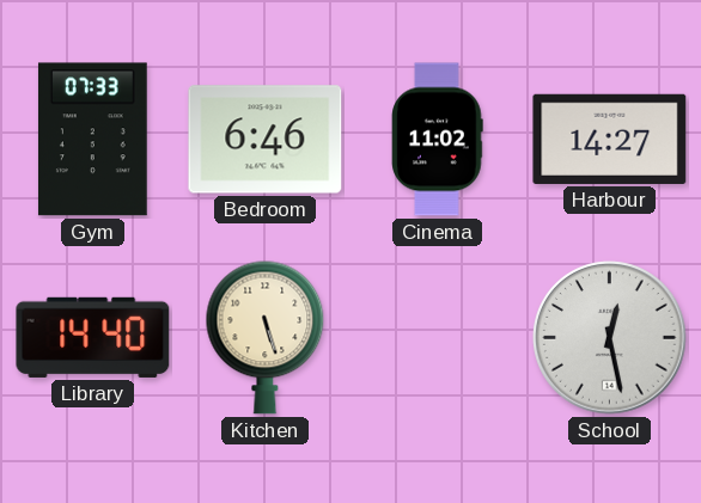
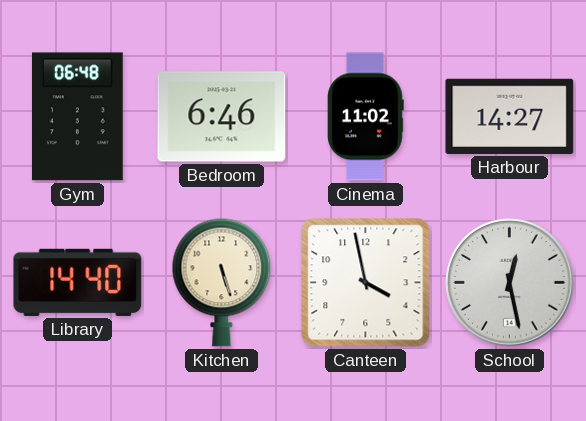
Gym: 07:33 -> 06:48 (77, 117)
Canteen: none -> 3:58 (366, 283)
